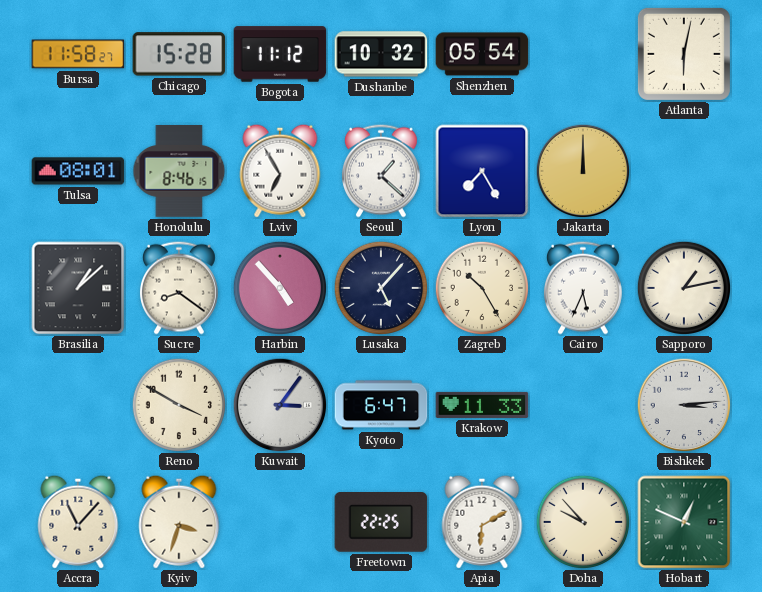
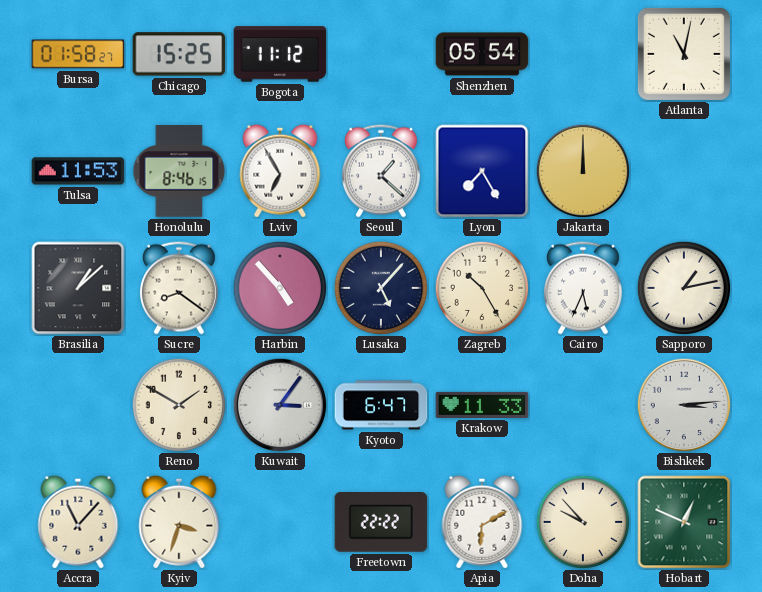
Bursa: 11:58 -> 01:58 (78, 54)
Chicago: 15:28 -> 15:25 (179, 54)
Dushanbe: 10:32 -> none (381, 54)
Atlanta: 6:02 -> 11:02 (684, 54)
Tulsa: 08:01 -> 11:53 (78, 171)
Reno: 3:50 -> 1:50 (178, 404)
Freetown: 22:25 -> 22:22 (381, 523)
